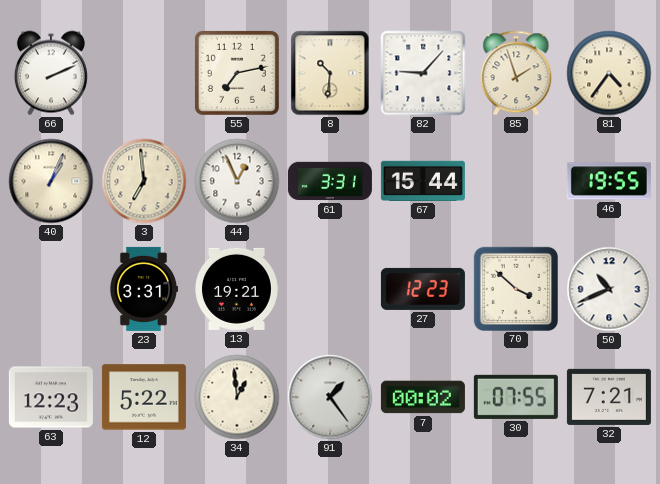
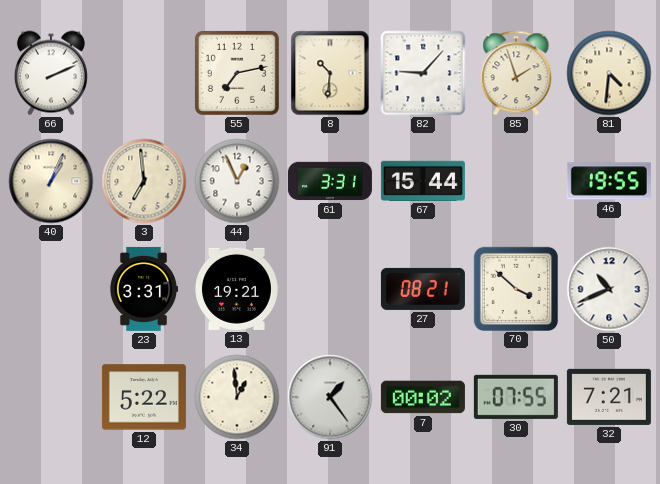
81: 4:36 -> 4:31 (609, 73)
27: 12:23 -> 08:21 (423, 289)
63: 12:23 -> none (51, 397)
